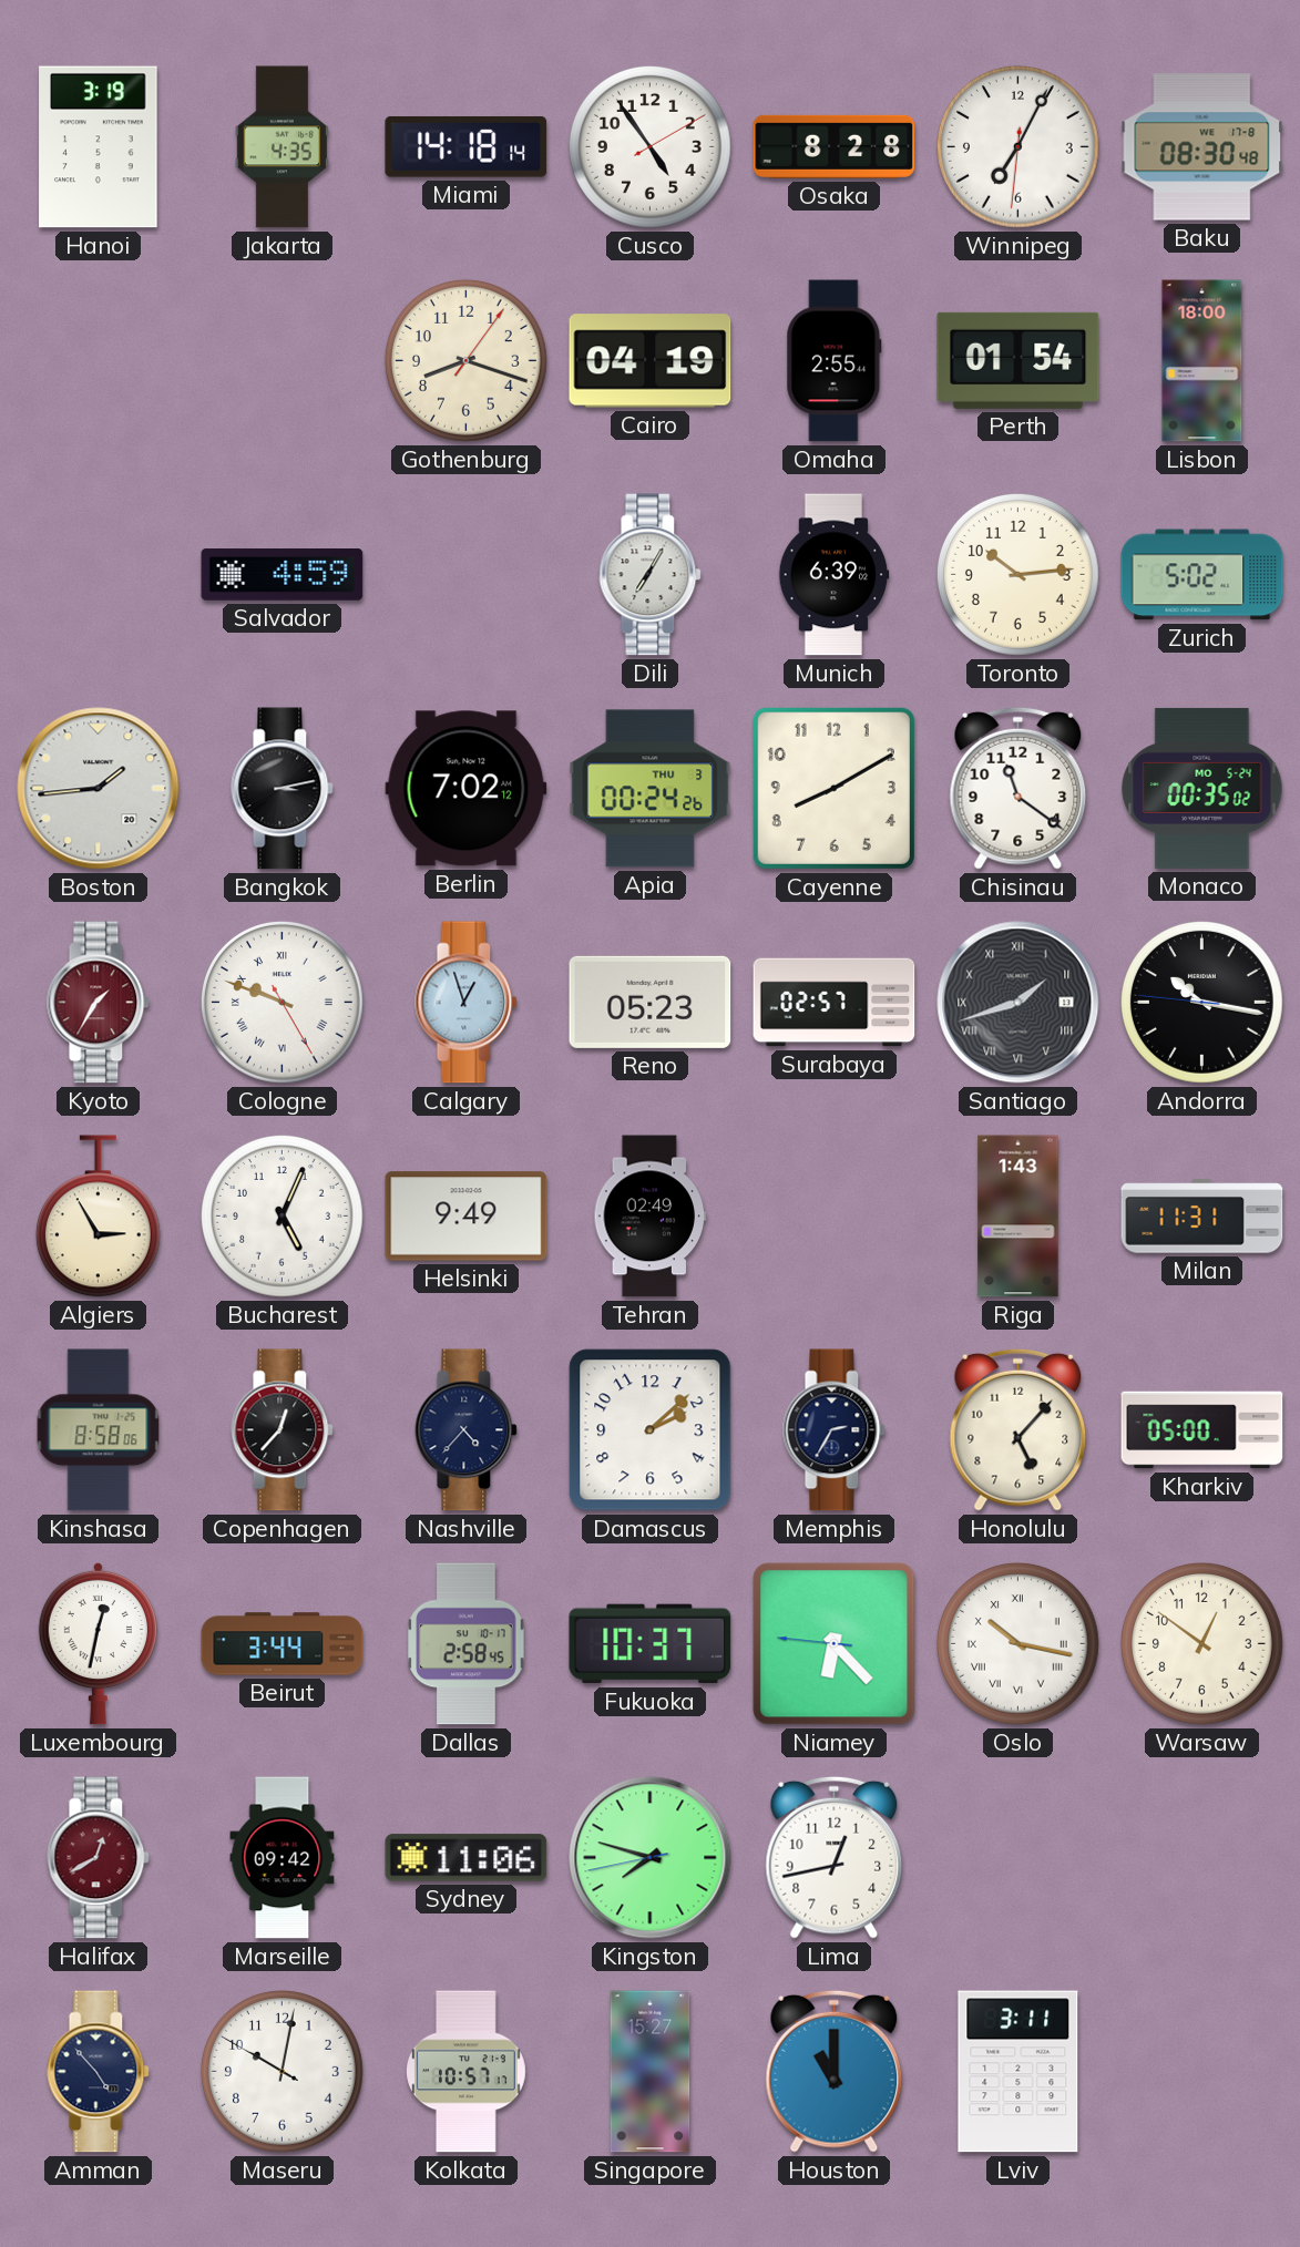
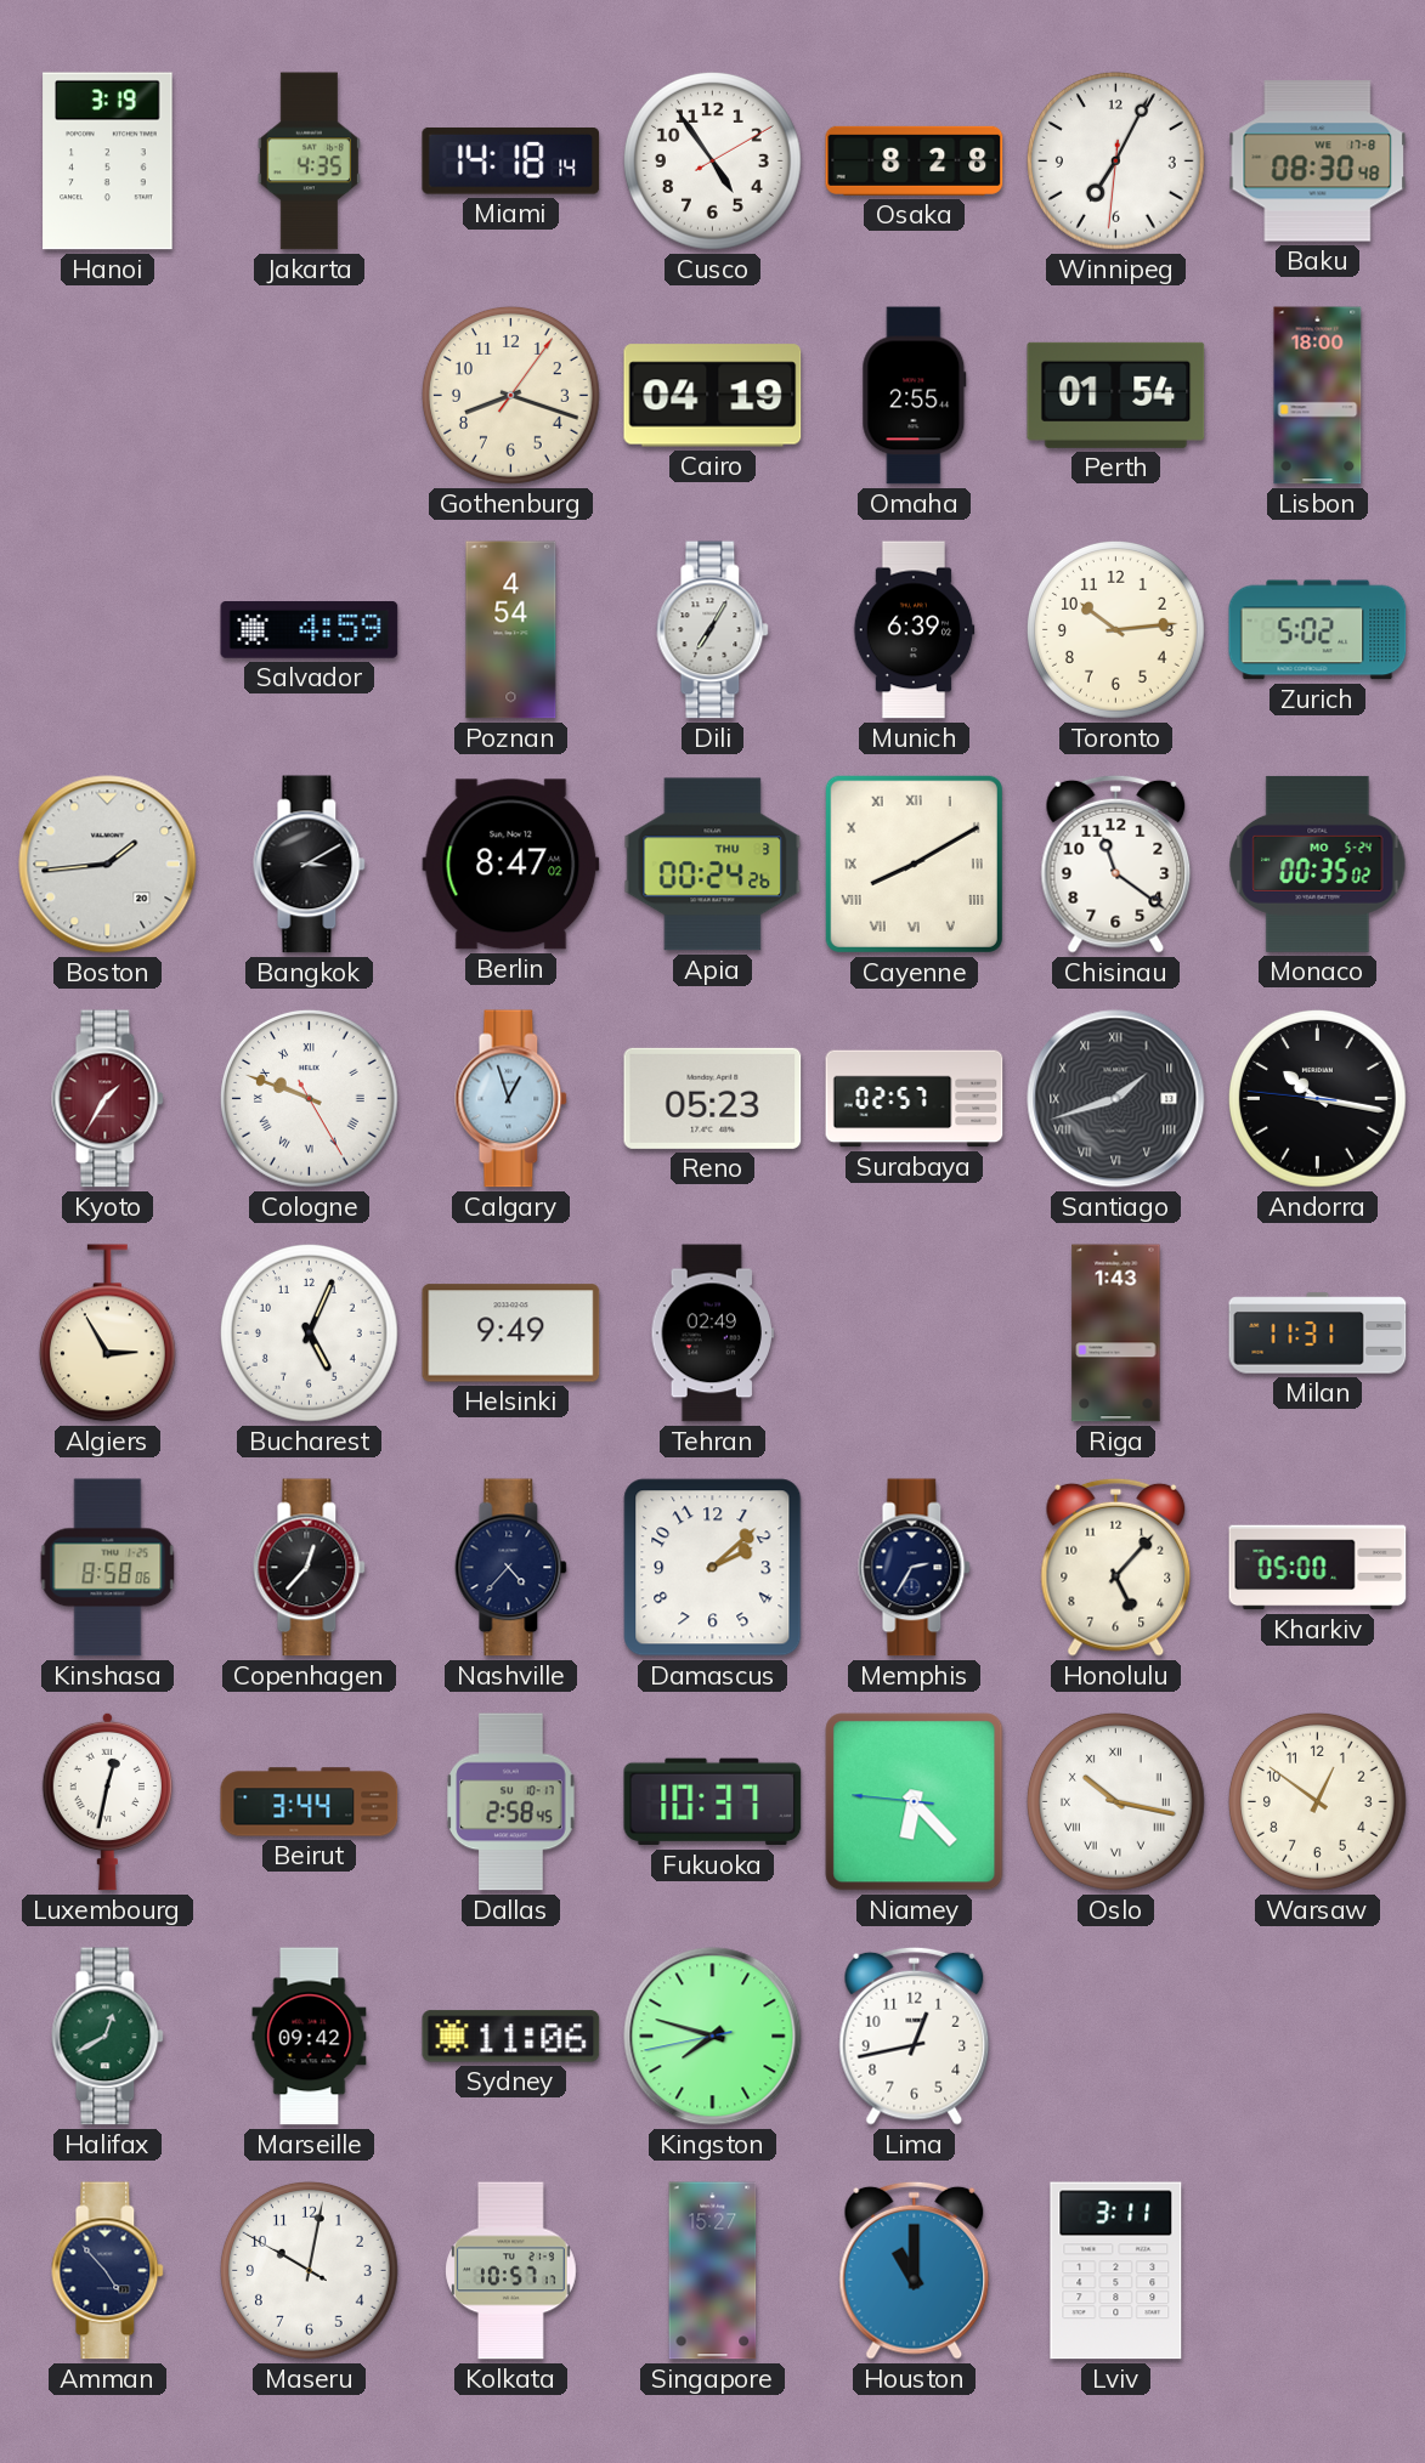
Poznan: none -> 4:54 (511, 630)
Bangkok: 3:13 -> 3:10 (310, 865)
Berlin: 7:02 -> 8:47 (511, 865)
Cayenne numerals: Arabic -> Roman (914, 864)
Halifax dial: burgundy -> green (108, 2037)
